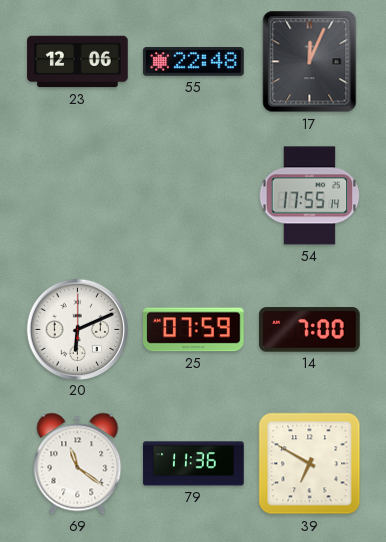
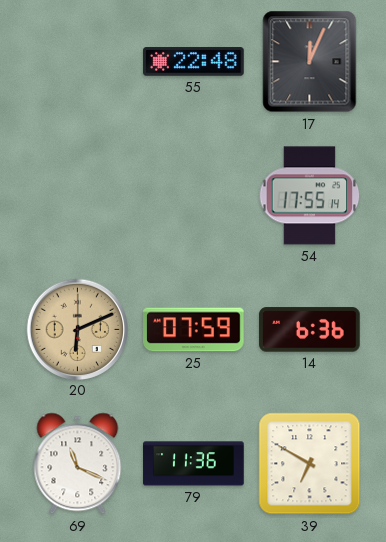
23: 12:06 -> none (78, 62)
20 dial: white -> champagne (77, 329)
14: 7:00 -> 6:36 (310, 330)
69: 11:21 -> 11:19 (78, 464)
